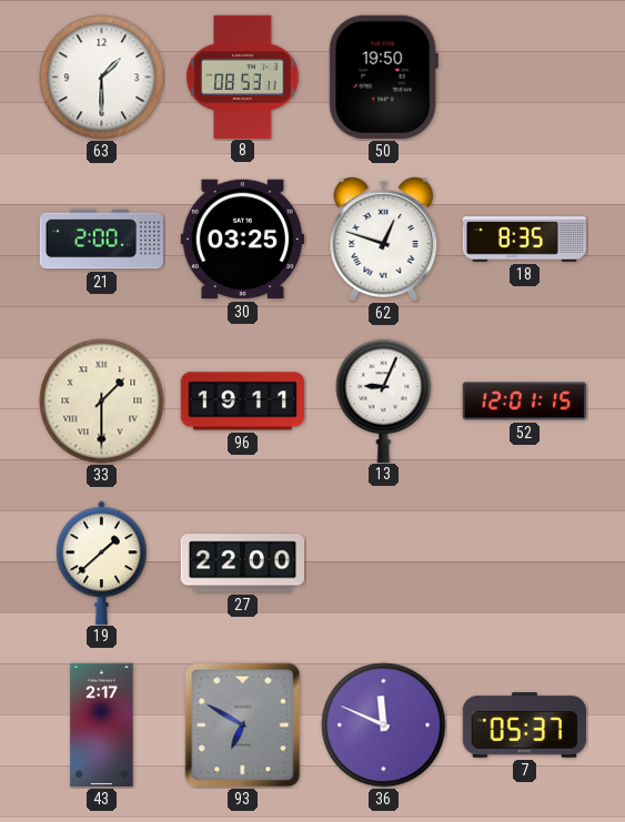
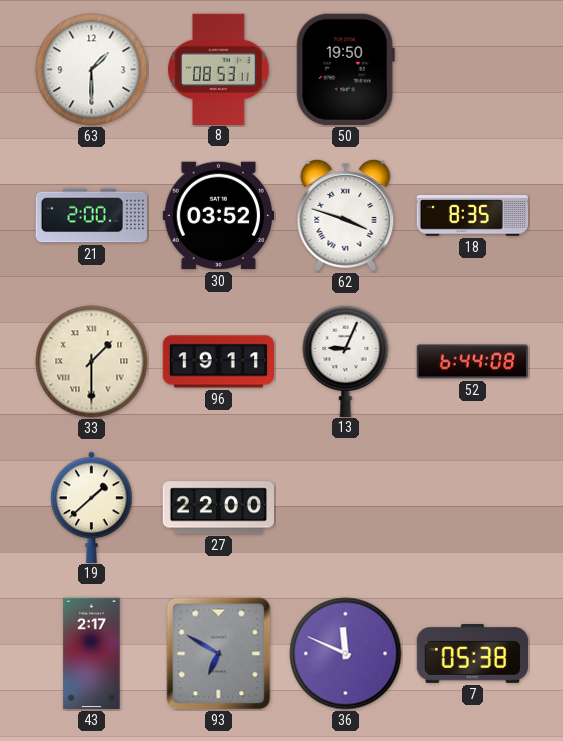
30: 03:25 -> 03:52 (218, 216)
62: 12:48 -> 3:48 (346, 216)
52: 12:01 -> 6:44 (472, 362)
7: 05:37 -> 05:38 (472, 654)
